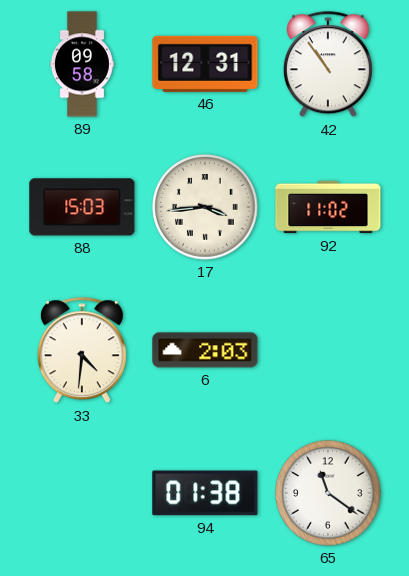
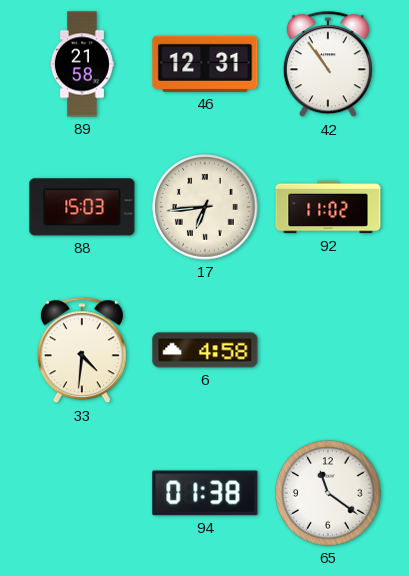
89: 09:58 -> 21:58 (82, 64)
17: 3:44 -> 6:44 (205, 207)
6: 2:03 -> 4:58 (205, 350)
